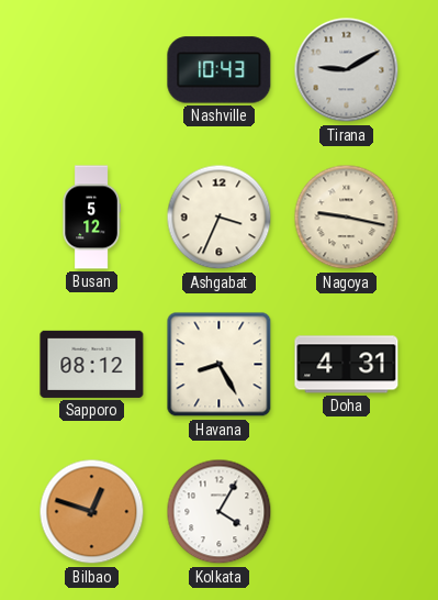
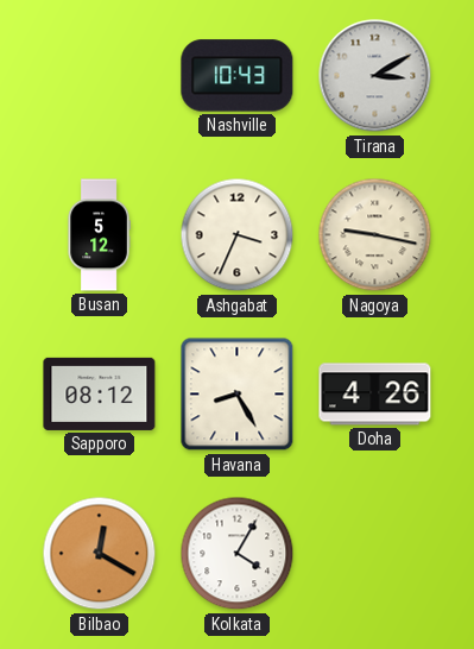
Tirana: 9:10 -> 3:10 (375, 76)
Doha: 4:31 -> 4:26 (375, 395)
Bilbao: 12:48 -> 12:20 (100, 554)
